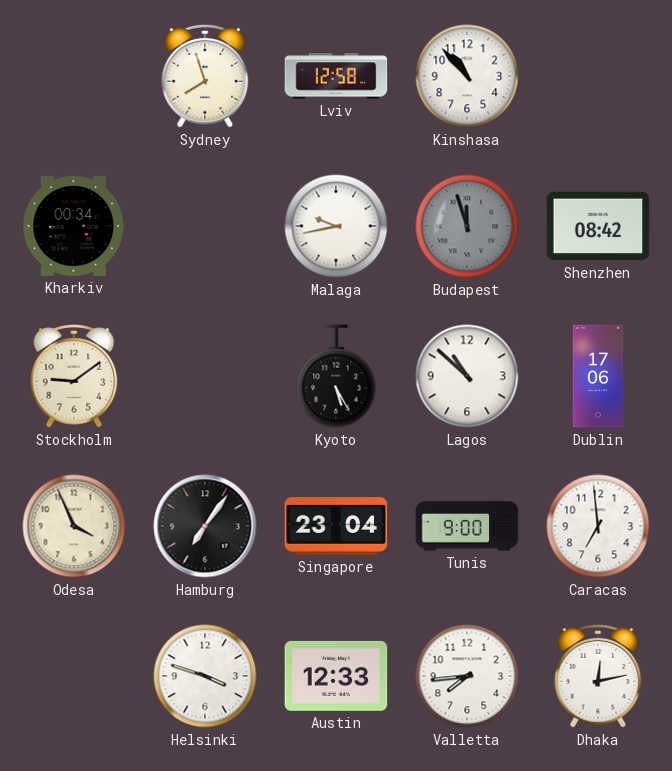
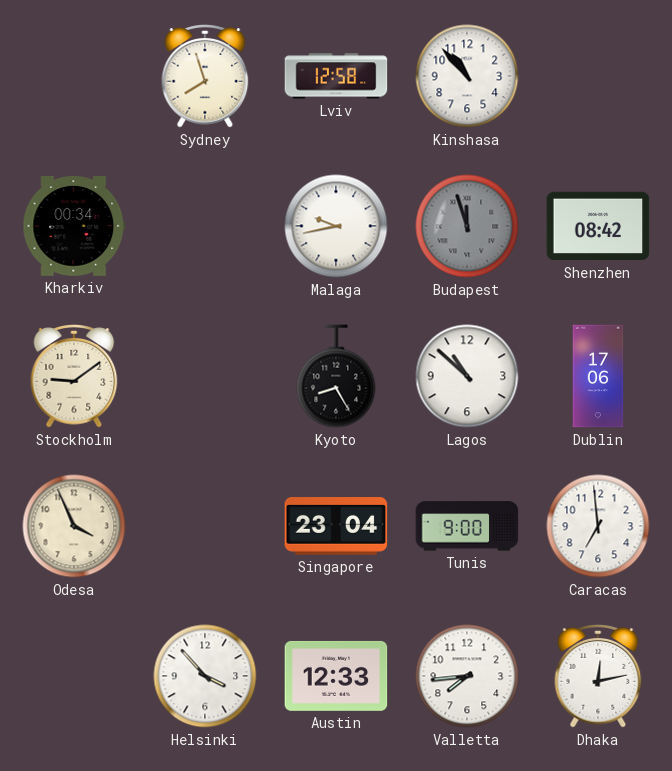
Kyoto: 5:25 -> 8:25 (336, 376)
Hamburg: 7:06 -> none (205, 526)
Helsinki: 3:48 -> 3:53 (205, 676)
